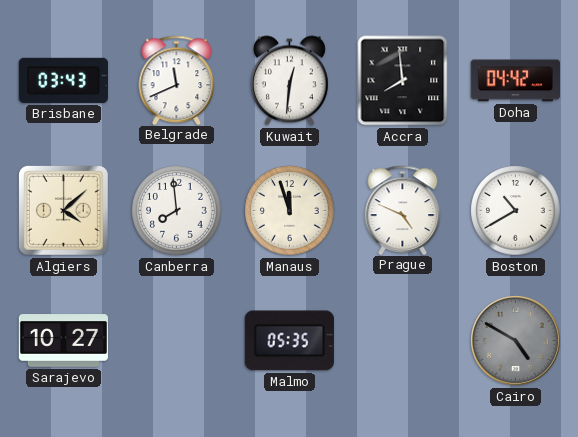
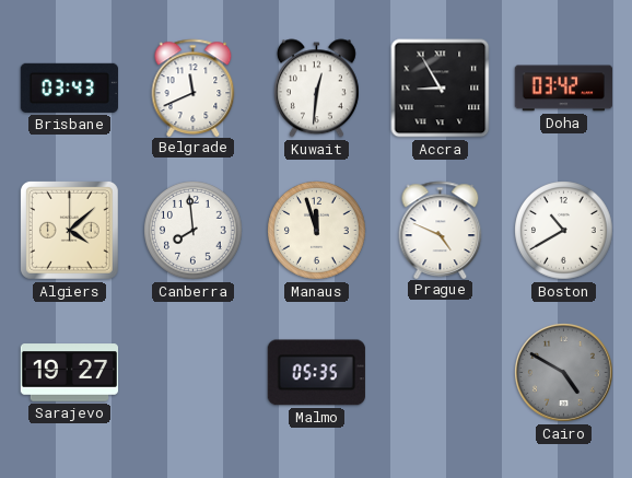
Accra: 7:59 -> 8:55 (441, 89)
Doha: 04:42 -> 03:42 (563, 89)
Sarajevo: 10:27 -> 19:27 (69, 373)
